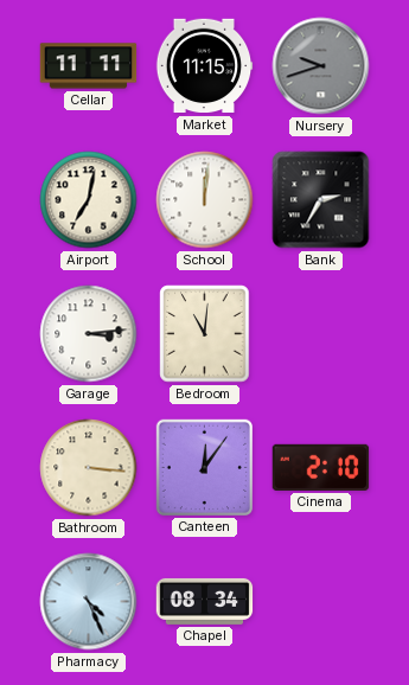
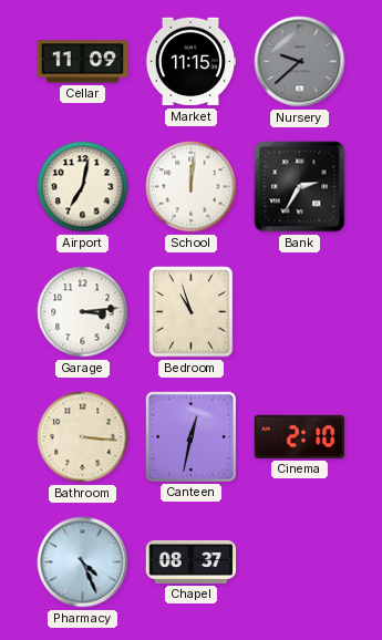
Cellar: 11:11 -> 11:09 (83, 62)
Nursery: 9:42 -> 9:38 (300, 62)
Bedroom: 11:01 -> 10:57 (192, 312)
Canteen: 12:06 -> 12:32 (190, 436)
Chapel: 08:34 -> 08:37 (192, 561)
